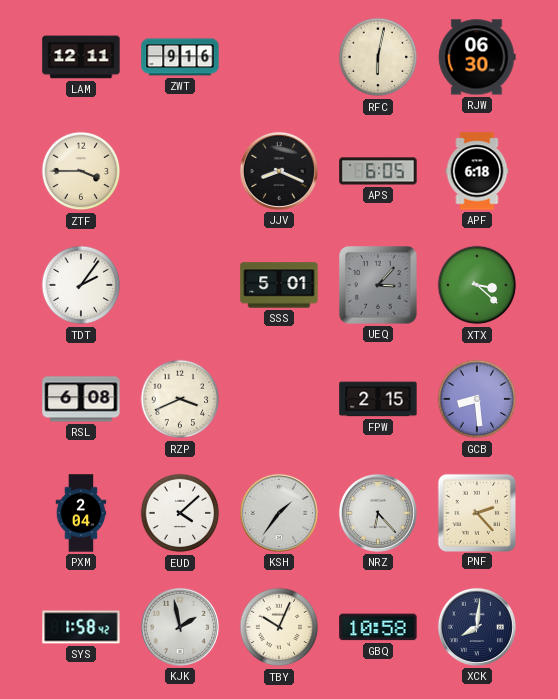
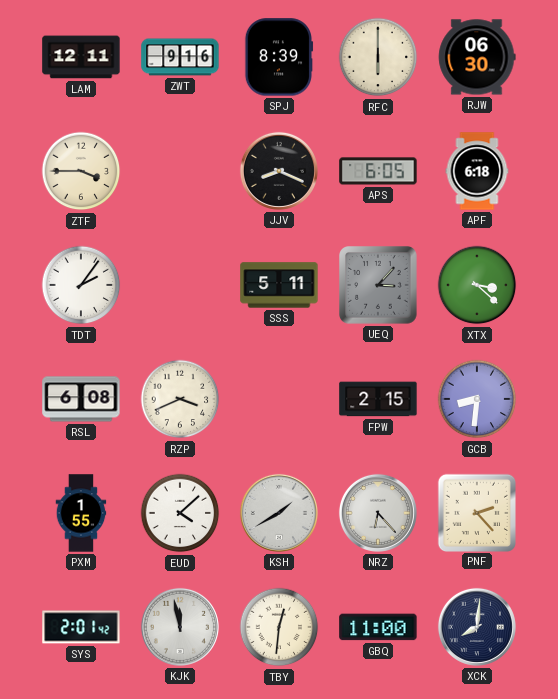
SPJ: none -> 8:39 (279, 57)
RFC: 6:02 -> 6:00 (378, 57)
SSS: 5:01 -> 5:11 (279, 285)
GCB: 8:29 -> 8:31 (477, 399)
PXM: 2:04 -> 1:55 (81, 513)
KSH: 1:36 -> 1:40 (279, 513)
SYS: 1:58 -> 2:01 (81, 627)
KJK: 1:58 -> 11:58 (180, 627)
TBY: 10:04 -> 12:31 (279, 627)
GBQ: 10:58 -> 11:00 (378, 627)
